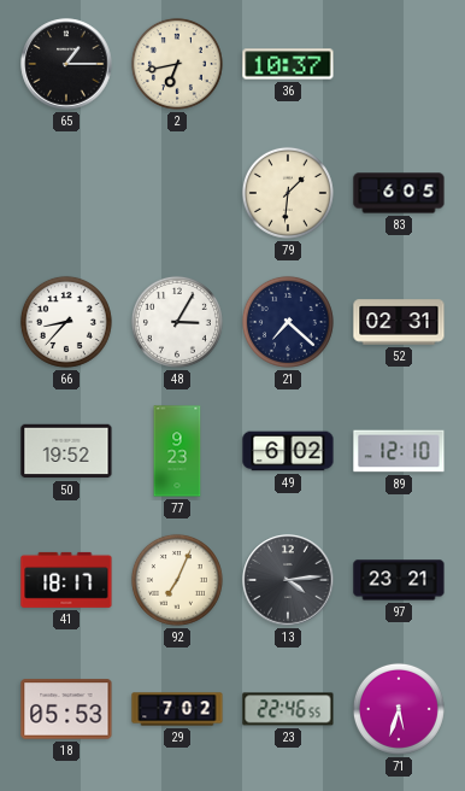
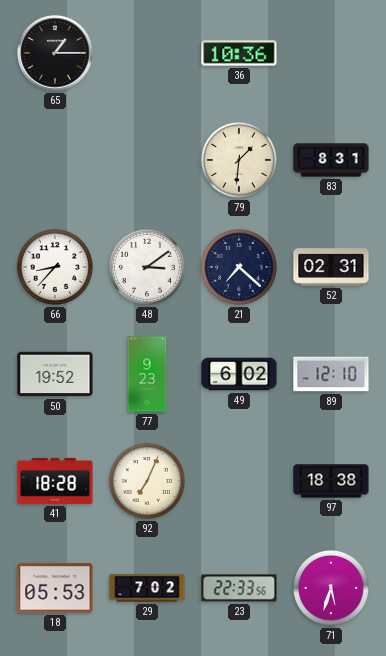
2: 6:43 -> none (177, 64)
36: 10:37 -> 10:36 (239, 53)
83: 6:05 -> 8:31 (331, 160)
48: 3:05 -> 3:09 (147, 267)
41: 18:17 -> 18:28 (55, 481)
13: 4:14 -> none (288, 580)
97: 23:21 -> 18:38 (331, 481)
23: 22:46 -> 22:33 (239, 588)
